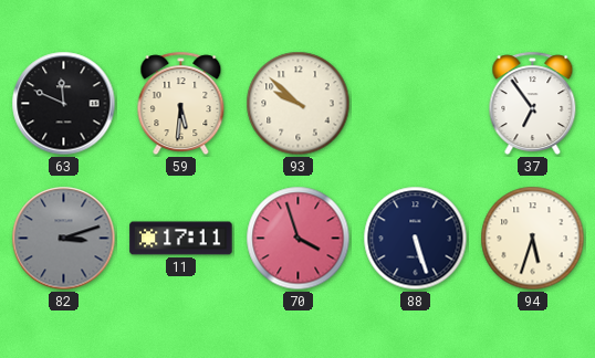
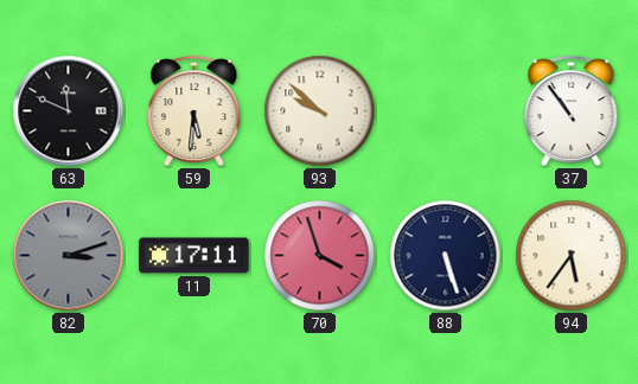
37: 6:54 -> 10:54 (572, 111)
94: 5:33 -> 5:36 (572, 256)
